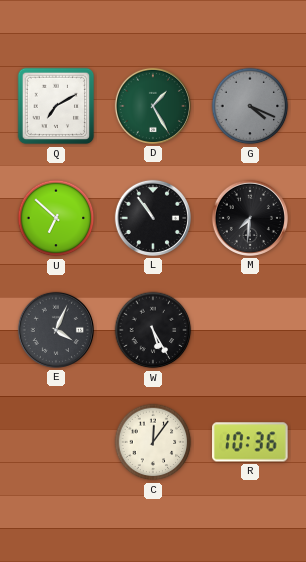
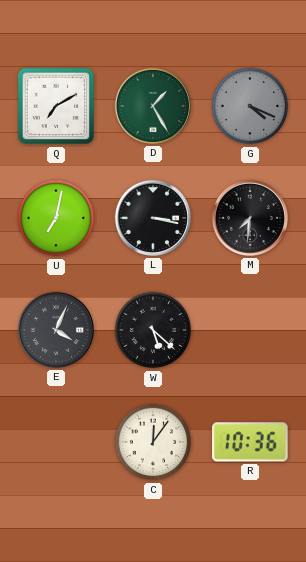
U: 6:52 -> 7:02 (56, 218)
L: 10:54 -> 3:17 (153, 218)
W: 5:25 -> 5:22 (153, 330)
